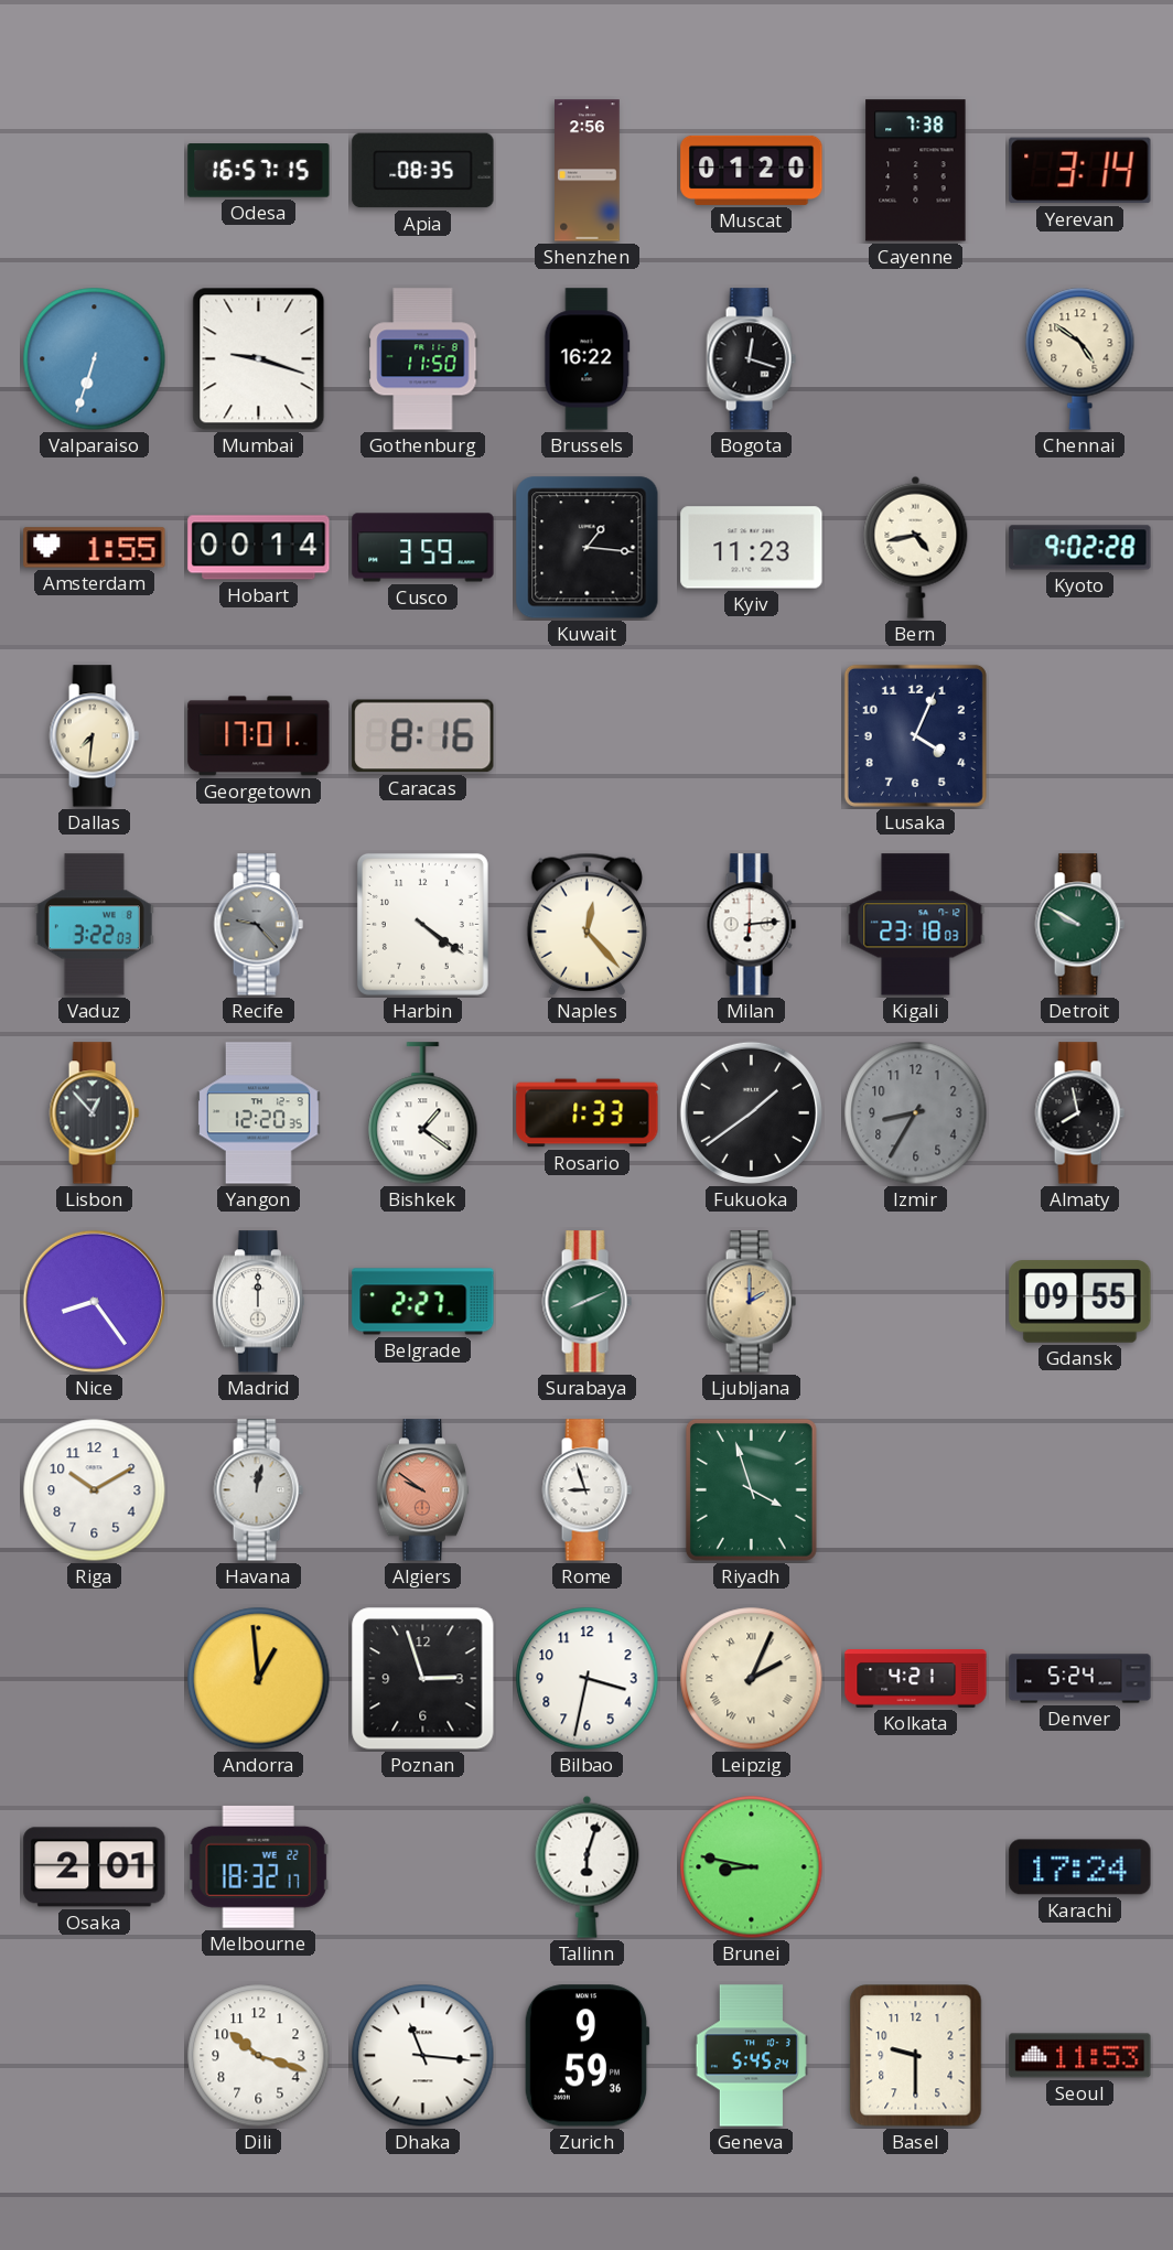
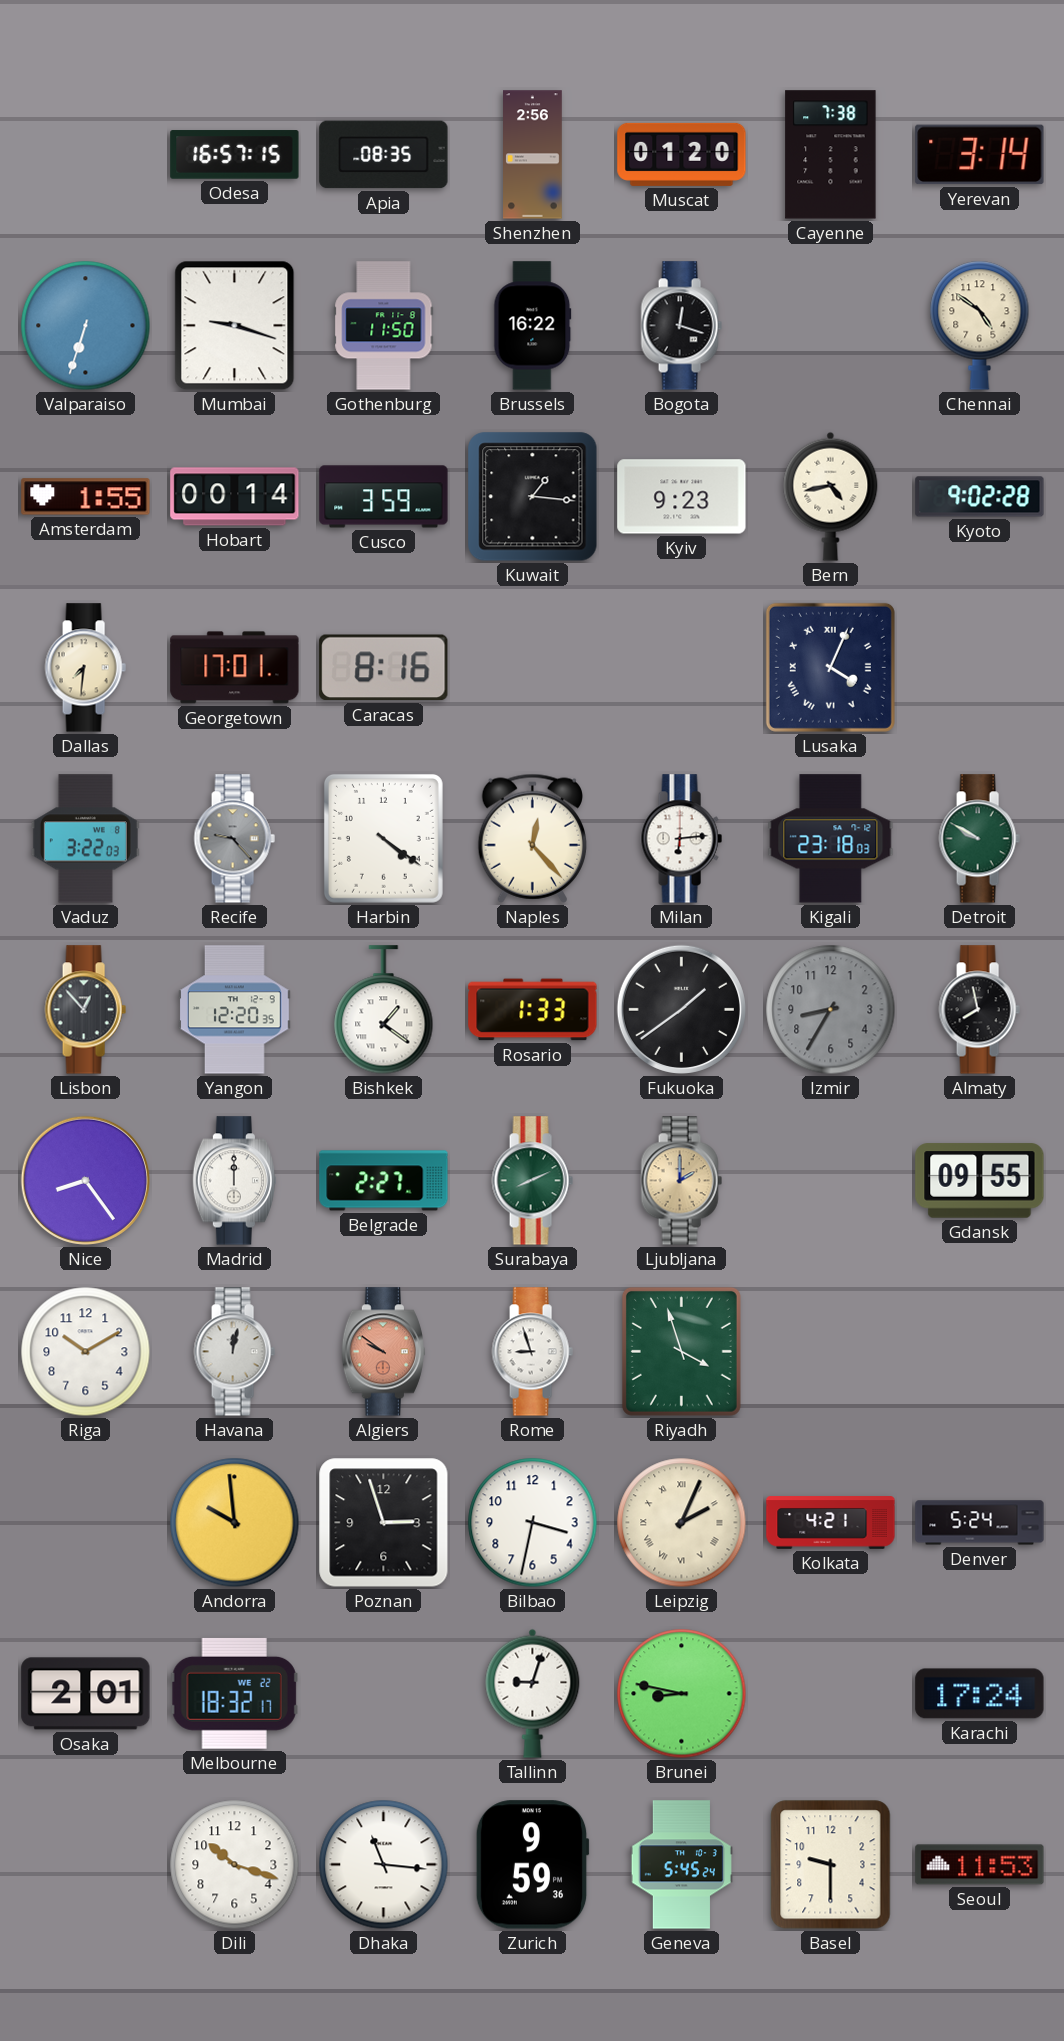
Kyiv: 11:23 -> 9:23 (682, 497)
Lusaka numerals: Arabic -> Roman (830, 667)
Andorra: 12:59 -> 9:59 (235, 1523)
Tallinn: 6:03 -> 9:03 (533, 1693)
